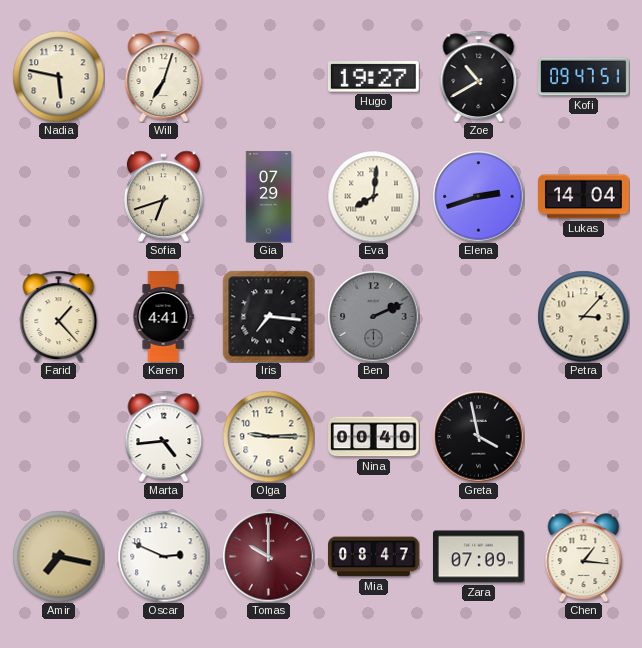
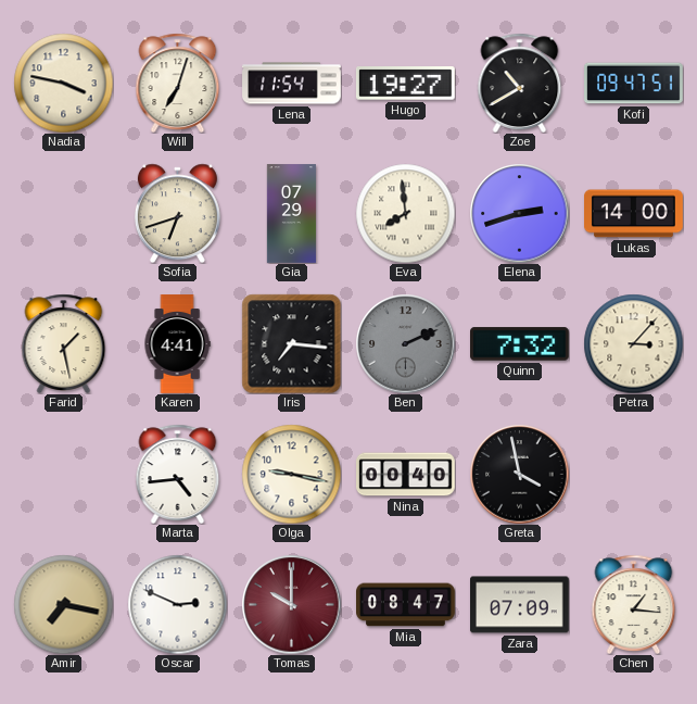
Nadia: 5:47 -> 3:47 (63, 83)
Lena: none -> 11:54 (292, 84)
Eva: 8:01 -> 7:59 (405, 213)
Lukas: 14:04 -> 14:00 (634, 214)
Farid: 1:23 -> 1:28 (64, 343)
Quinn: none -> 7:32 (520, 344)
Olga: 9:15 -> 9:17 (291, 474)
